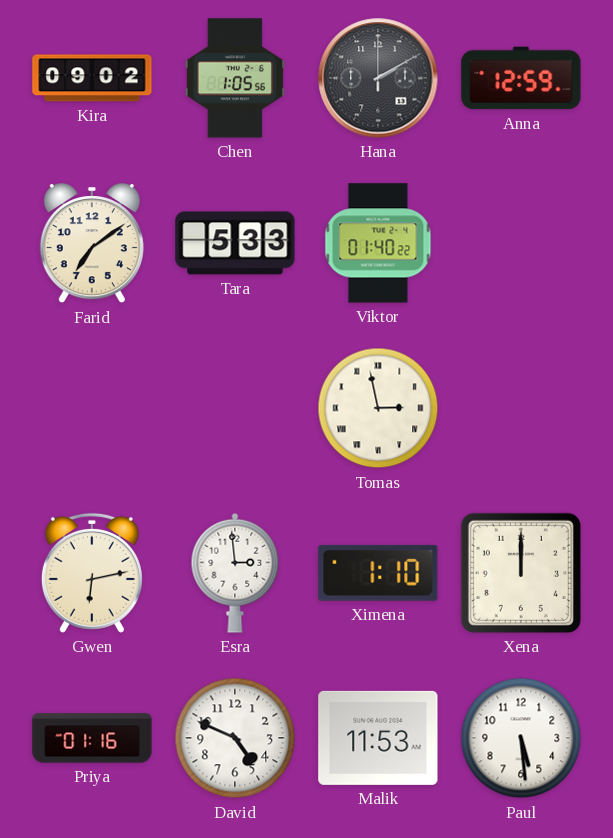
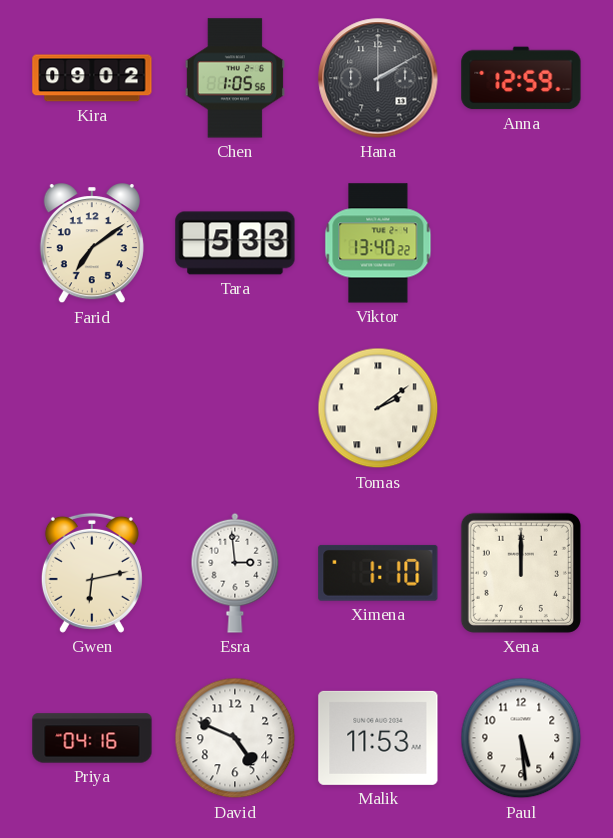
Viktor: 01:40 -> 13:40 (378, 243)
Tomas: 2:58 -> 2:09 (378, 408)
Priya: 01:16 -> 04:16 (92, 738)
